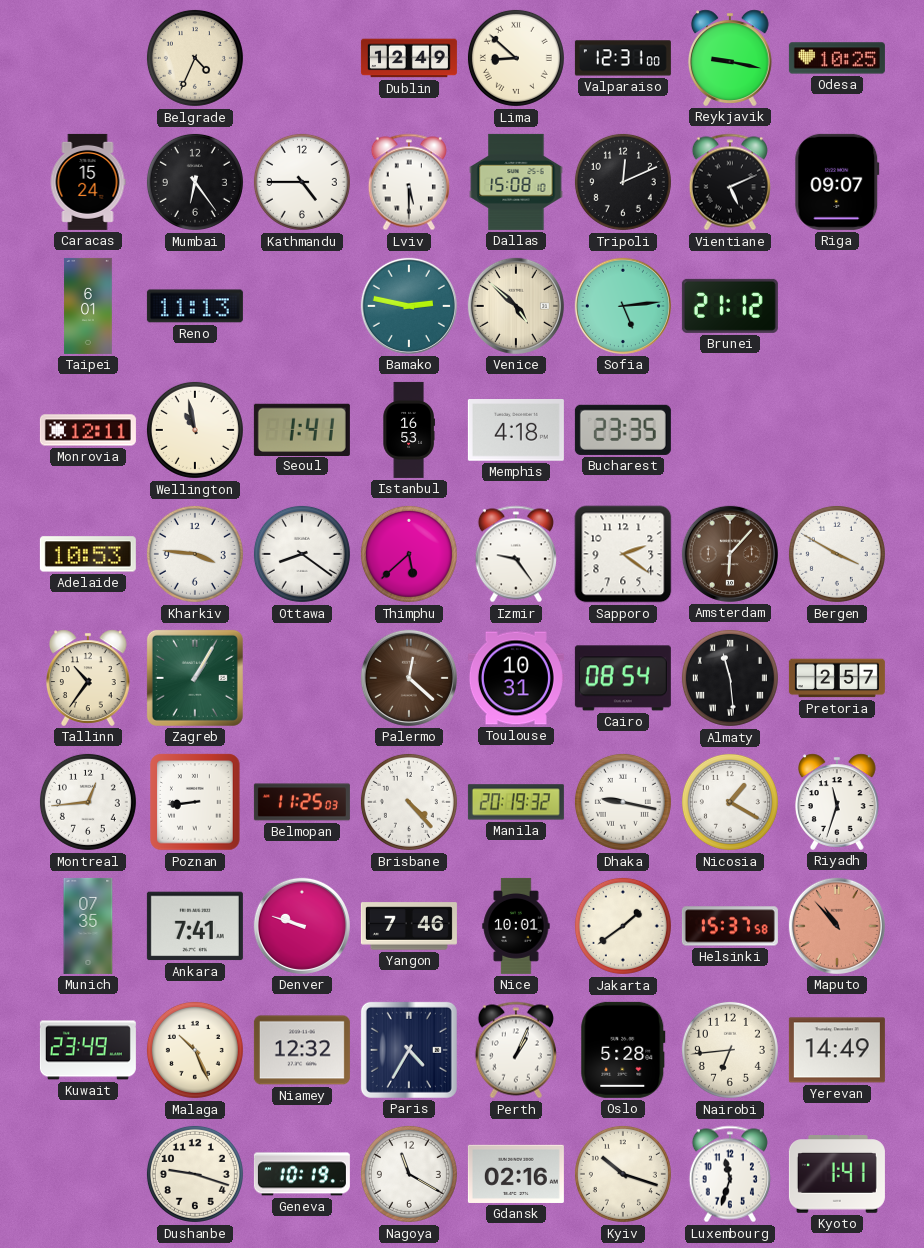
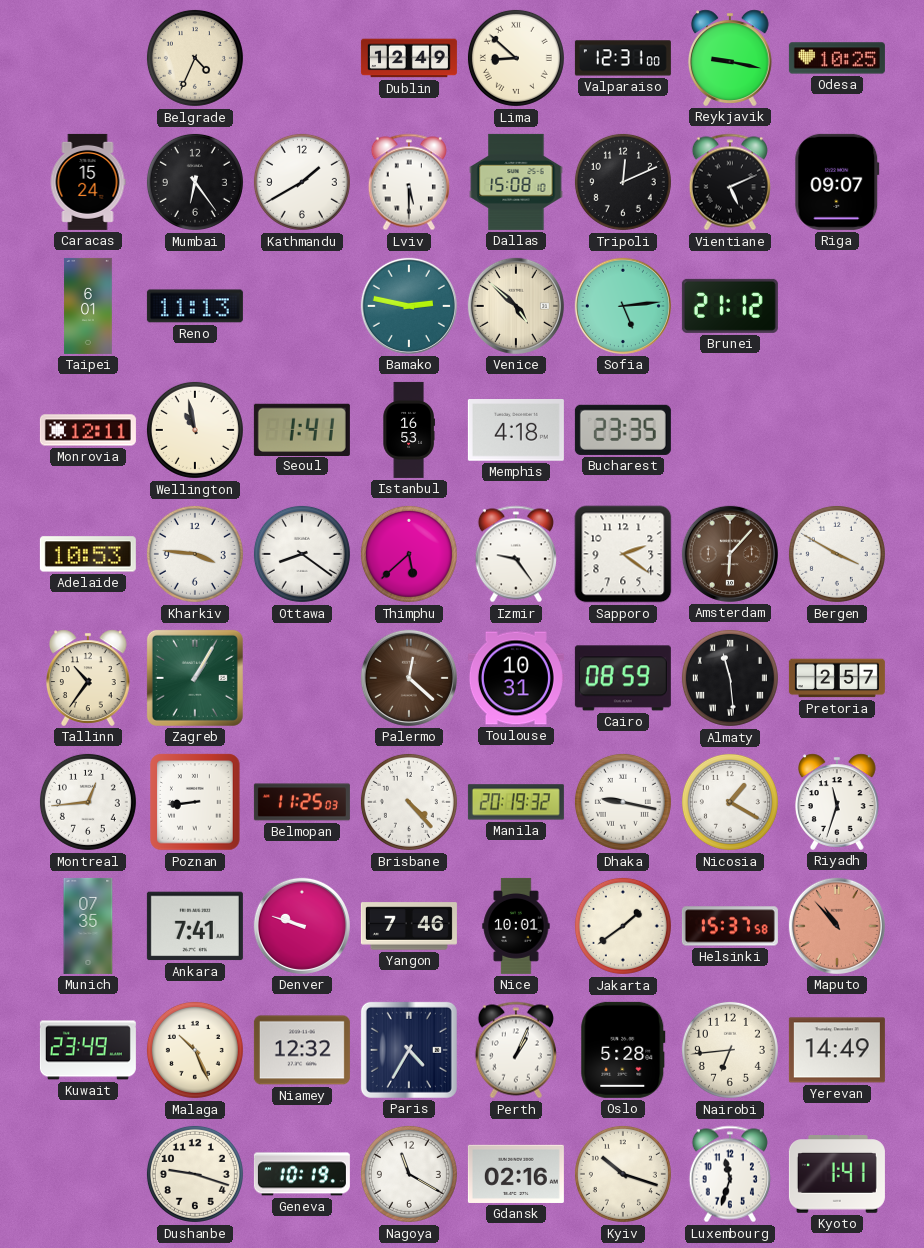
Kathmandu: 4:45 -> 1:40 (302, 182)
Cairo: 08:54 -> 08:59 (623, 678)
